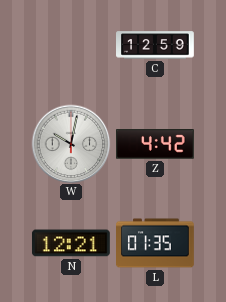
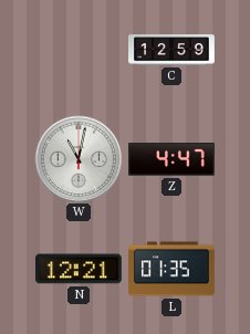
W: 10:02 -> 11:02 (79, 159)
Z: 4:42 -> 4:47 (173, 159)
